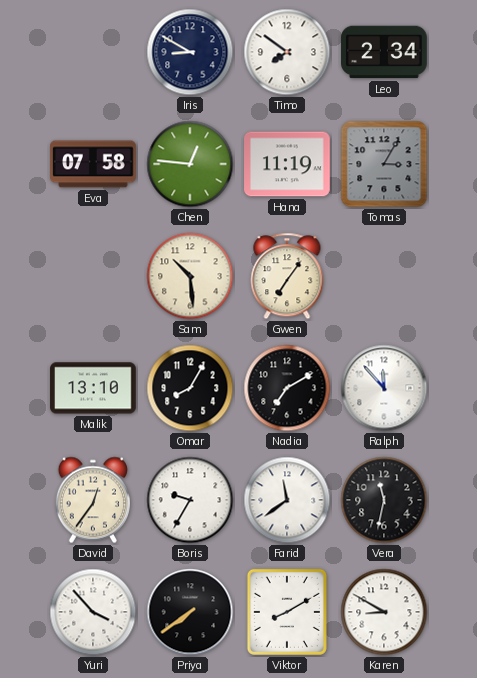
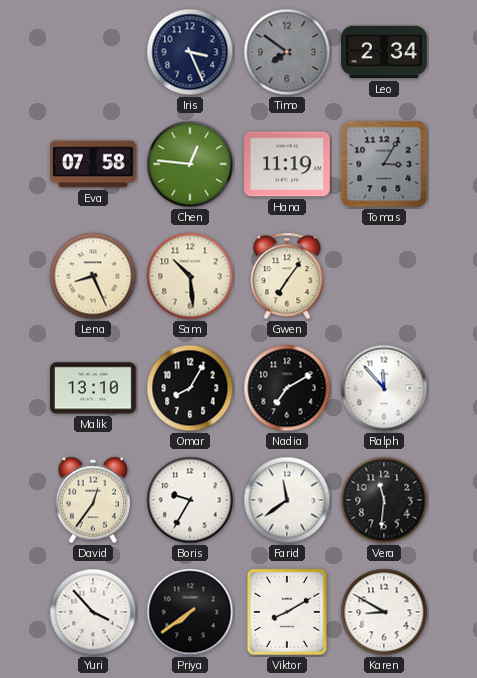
Iris: 8:50 -> 3:26 (190, 52)
Timo dial: white -> grey (287, 52)
Lena: none -> 8:26 (93, 276)
Vera: 11:32 -> 11:31 (384, 500)
